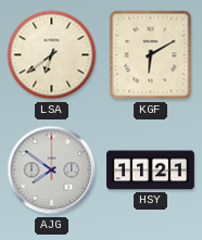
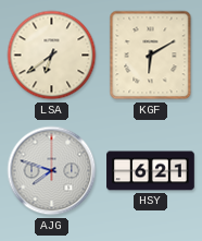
AJG: 7:51 -> 7:48 (52, 171)
HSY: 11:21 -> 6:21 (151, 171)
